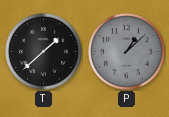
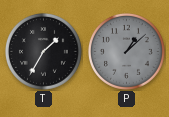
T: 1:38 -> 1:35 (43, 51)
